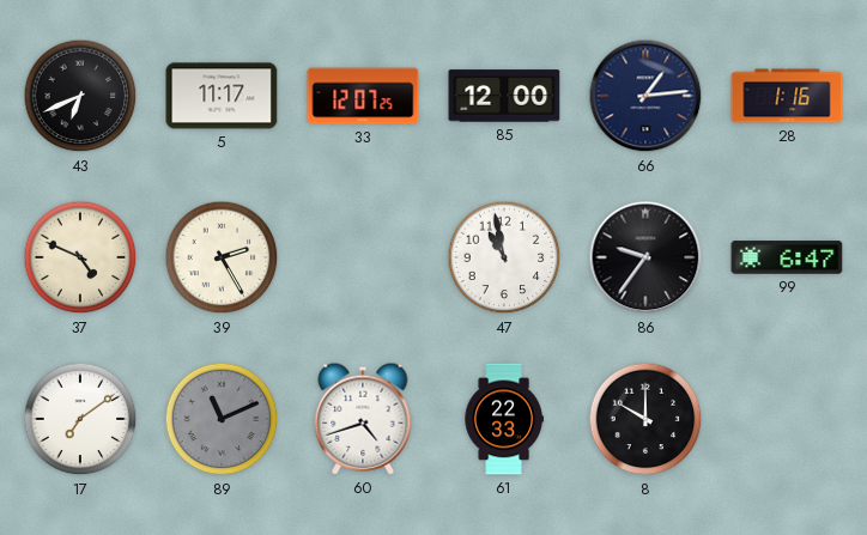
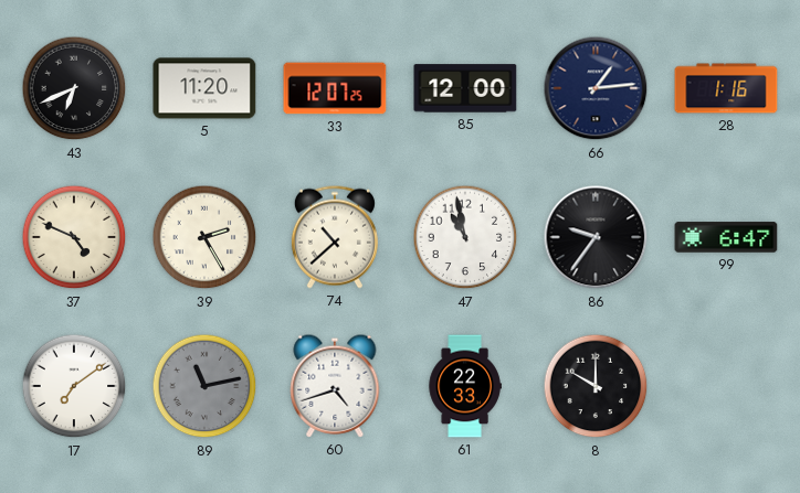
5: 11:17 -> 11:20 (204, 88)
74: none -> 10:38 (335, 237)
89: 11:11 -> 11:13 (204, 386)
